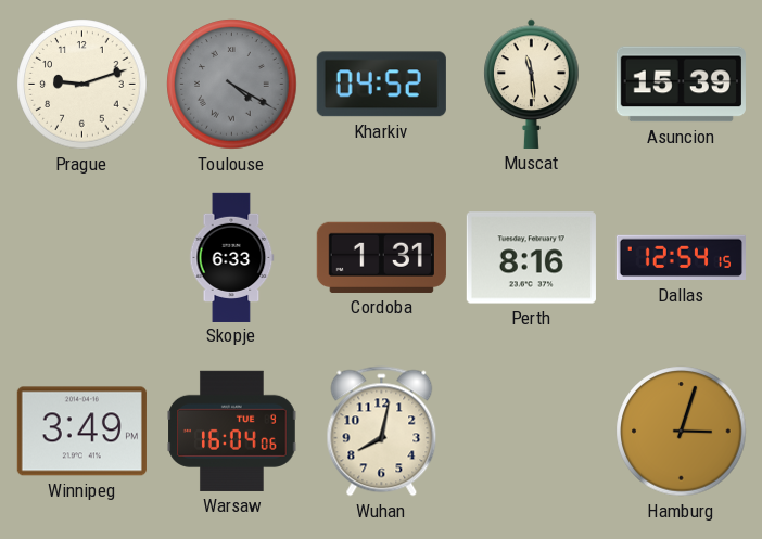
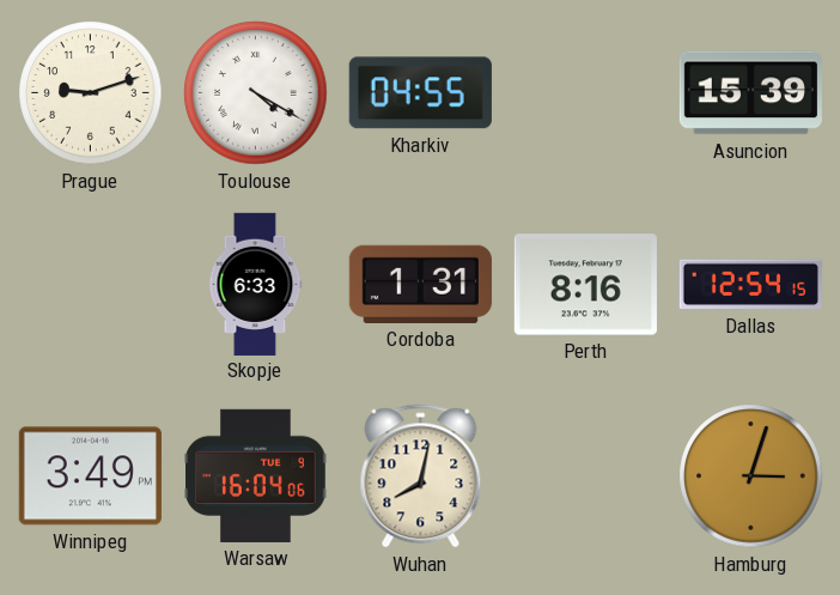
Toulouse dial: grey -> white (256, 93)
Kharkiv: 04:52 -> 04:55 (420, 93)
Muscat: 11:29 -> none (532, 84)
